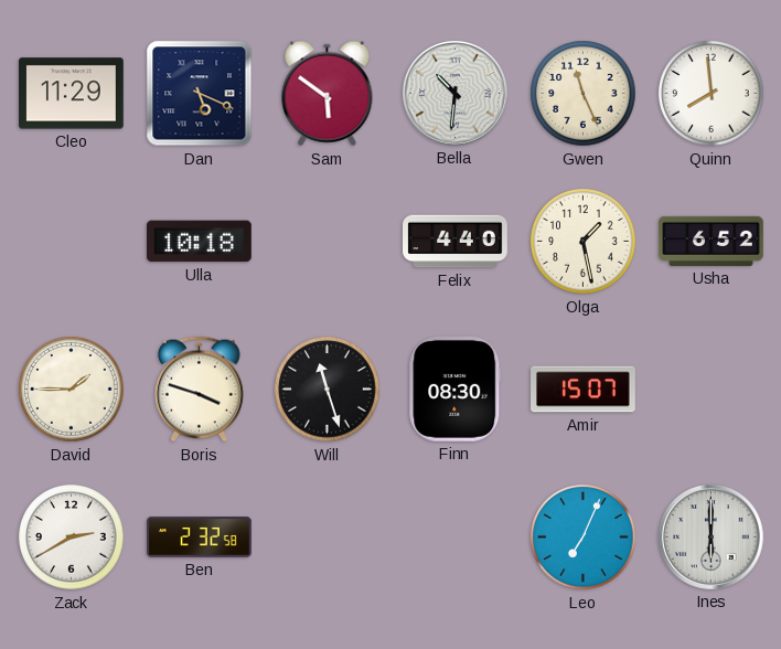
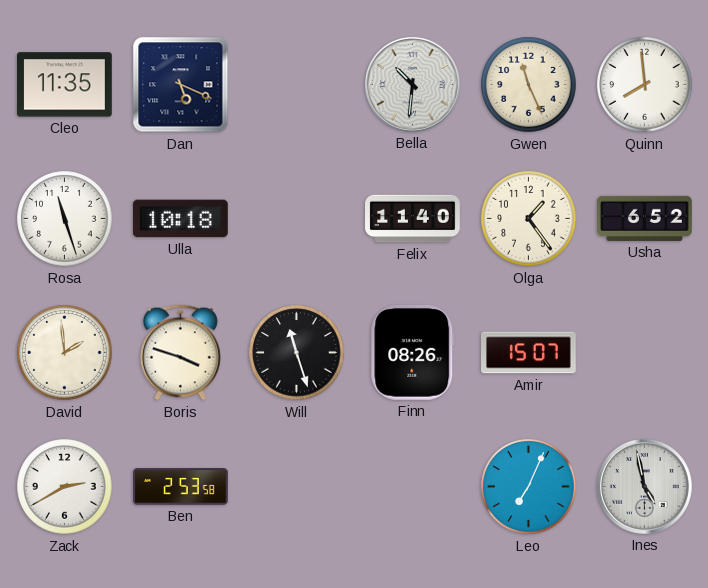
Cleo: 11:29 -> 11:35 (65, 85)
Sam: 5:51 -> none (328, 94)
Rosa: none -> 11:27 (65, 219)
Felix: 4:40 -> 11:40 (413, 219)
Olga: 1:28 -> 1:24 (529, 219)
David: 1:45 -> 1:59 (65, 353)
Finn: 08:30 -> 08:26 (413, 352)
Ben: 2:32 -> 2:53 (181, 487)
Ines: 6:00 -> 4:58 (645, 487)
